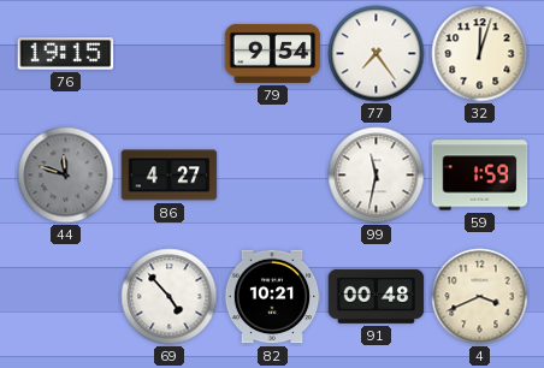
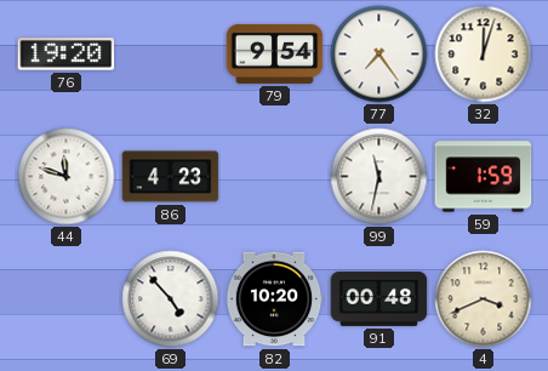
76: 19:15 -> 19:20 (67, 55)
44 dial: grey -> white (67, 177)
86: 4:27 -> 4:23 (171, 177)
82: 10:21 -> 10:20 (274, 299)
